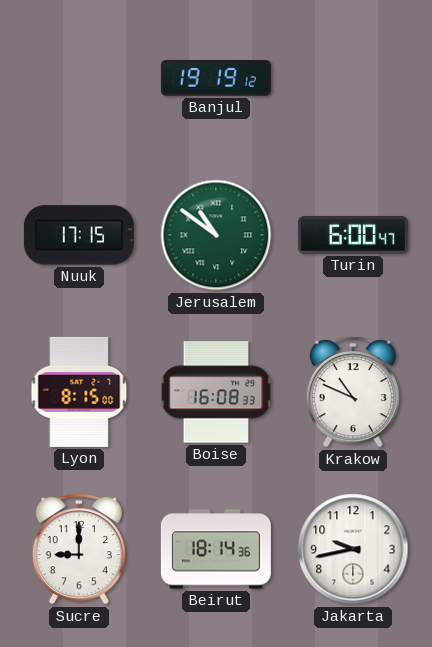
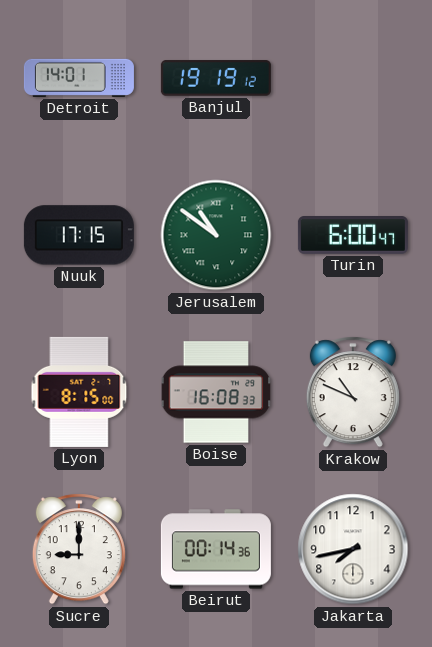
Detroit: none -> 14:01 (79, 78)
Beirut: 18:14 -> 00:14 (216, 549)
Jakarta: 9:43 -> 7:43 (353, 549)
